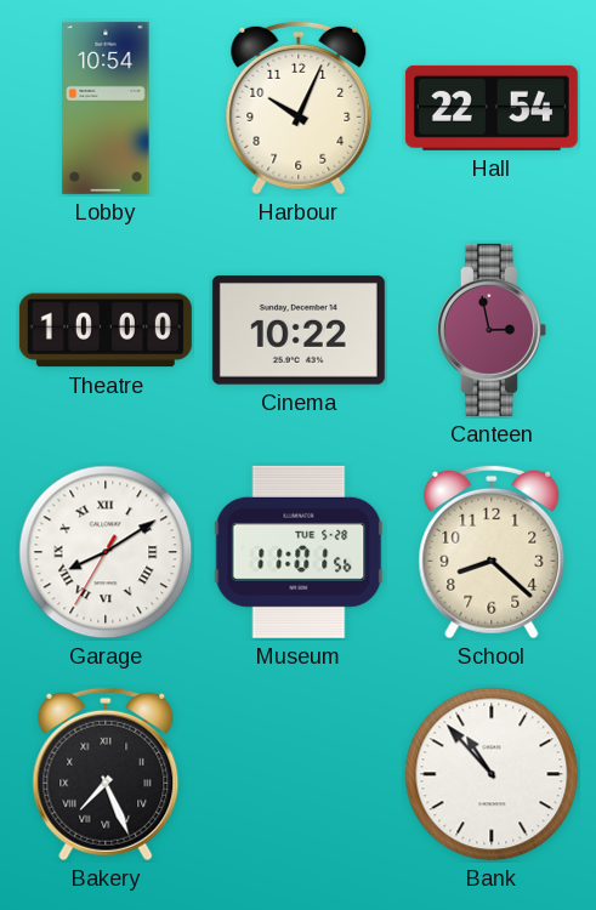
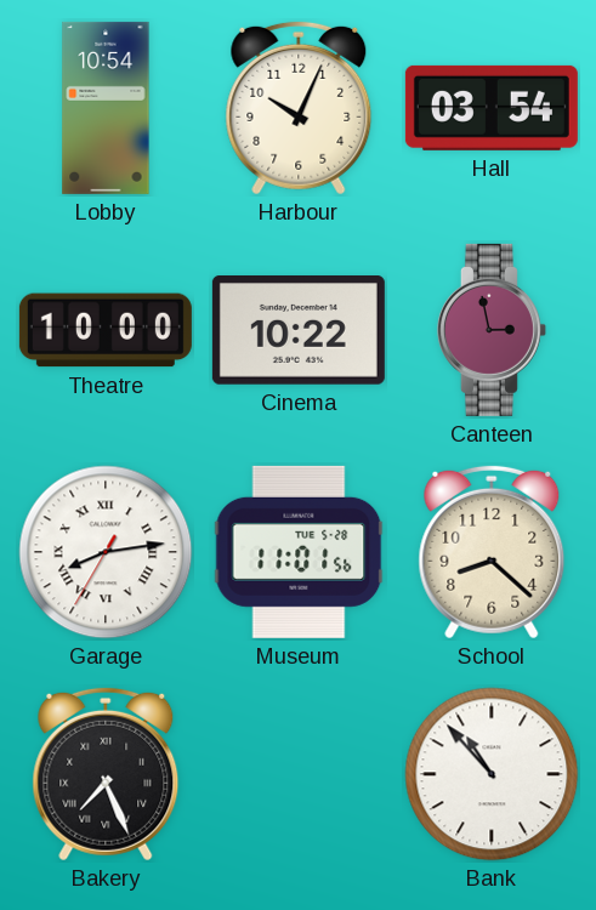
Hall: 22:54 -> 03:54 (492, 108)
Garage: 8:09 -> 8:13 (106, 552)
